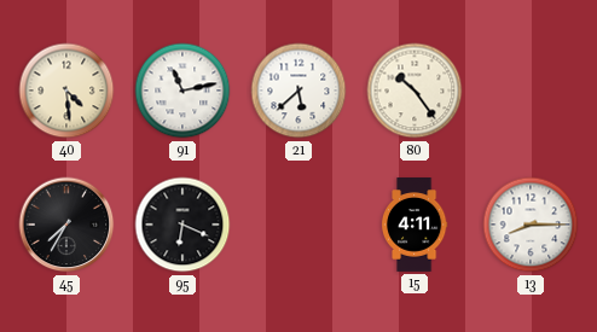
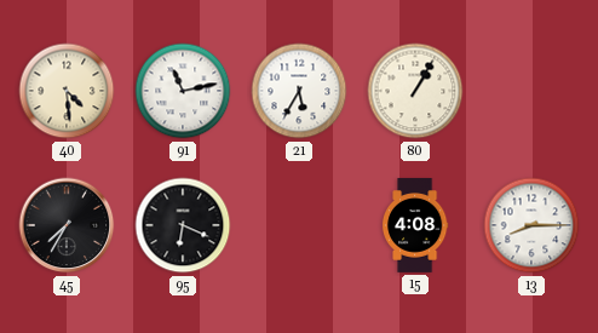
21: 5:38 -> 5:35 (299, 91)
80: 10:24 -> 1:05 (415, 91)
15: 4:11 -> 4:08 (415, 225)
